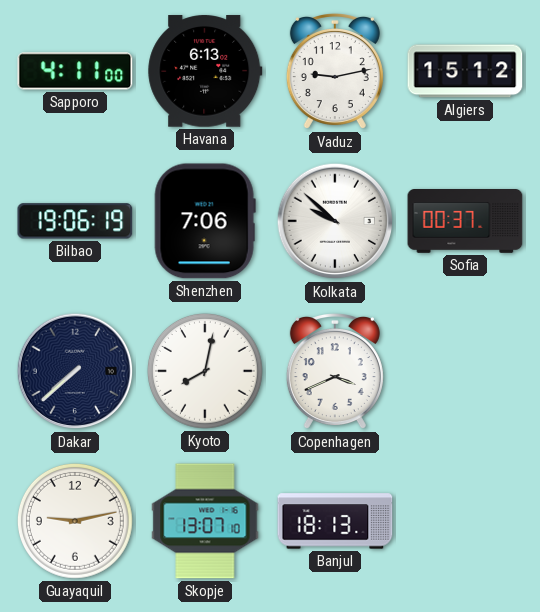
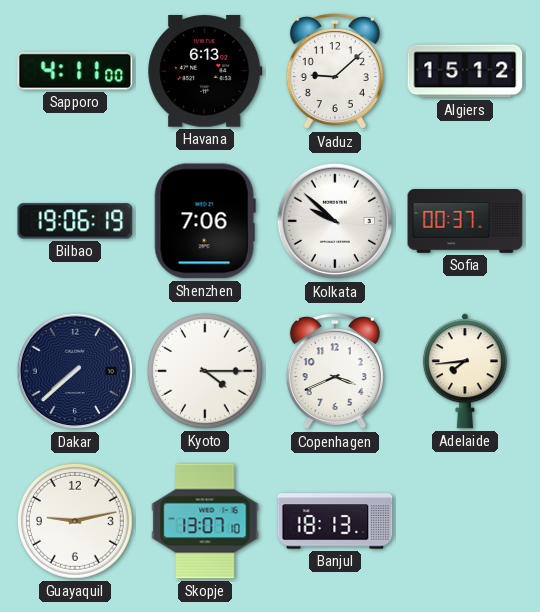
Vaduz: 9:13 -> 9:08 (335, 72)
Kyoto: 8:02 -> 4:15 (205, 371)
Adelaide: none -> 7:44 (465, 371)
